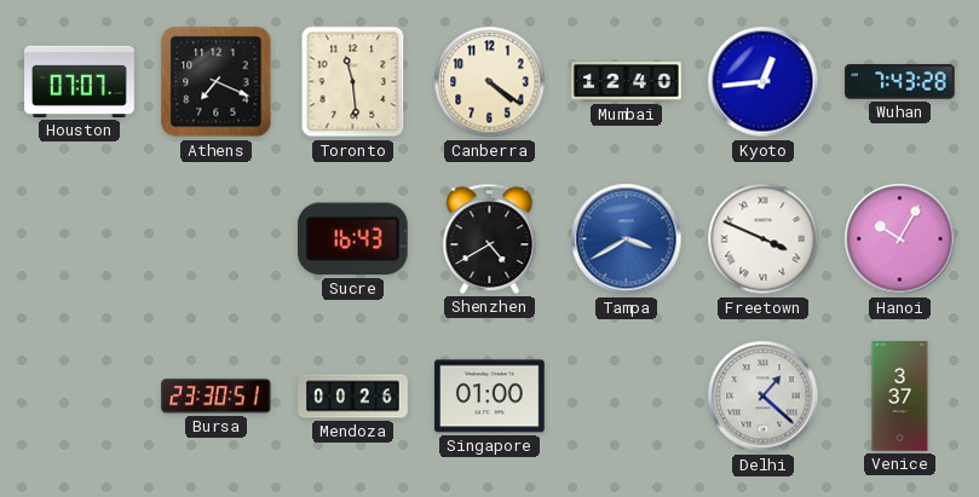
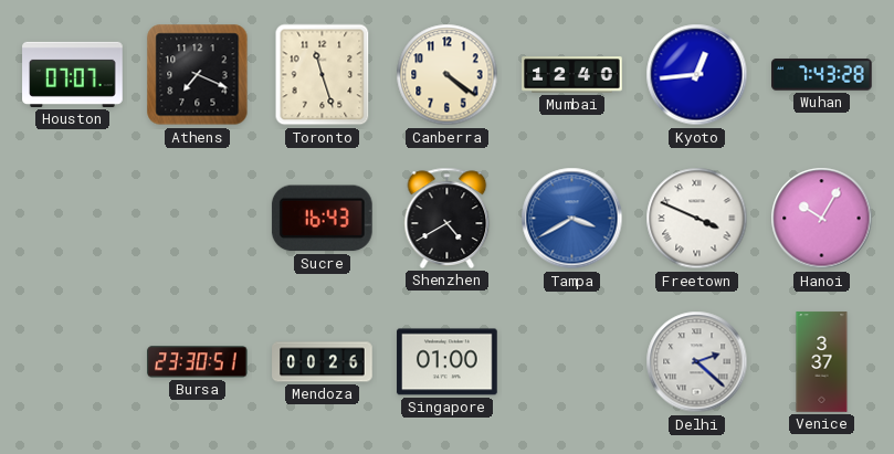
Toronto: 11:29 -> 11:27 (323, 75)
Delhi: 1:22 -> 2:22 (697, 362)
